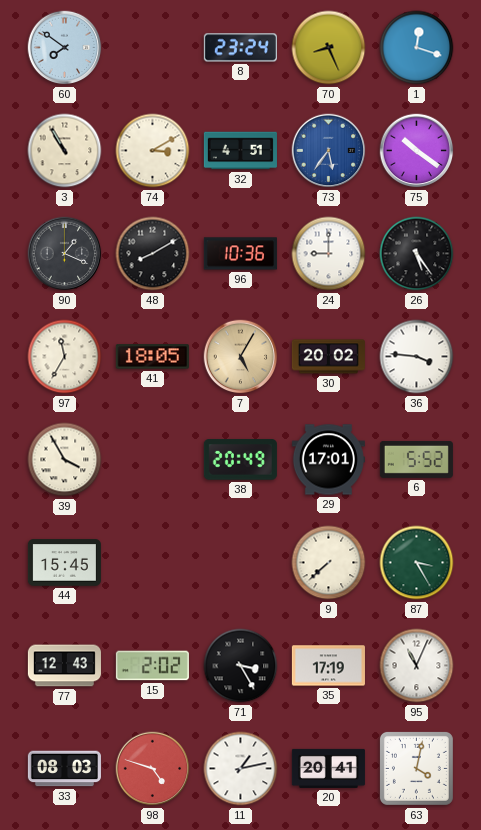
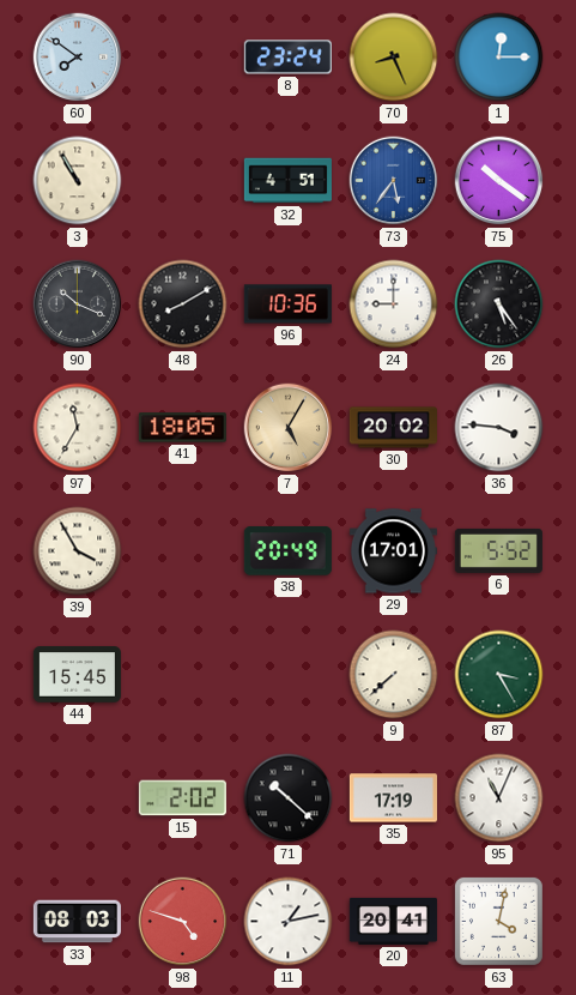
1: 12:18 -> 12:15 (499, 58)
74: 3:10 -> none (153, 151)
90: 1:19 -> 10:19 (78, 304)
77: 12:43 -> none (64, 666)
71: 3:25 -> 10:22 (289, 798)
